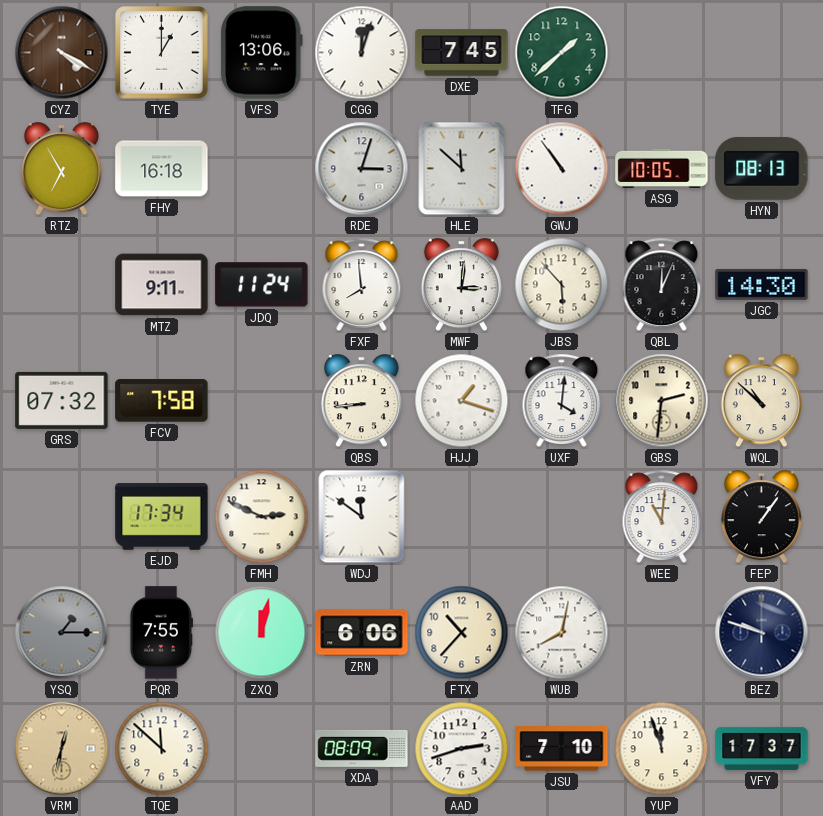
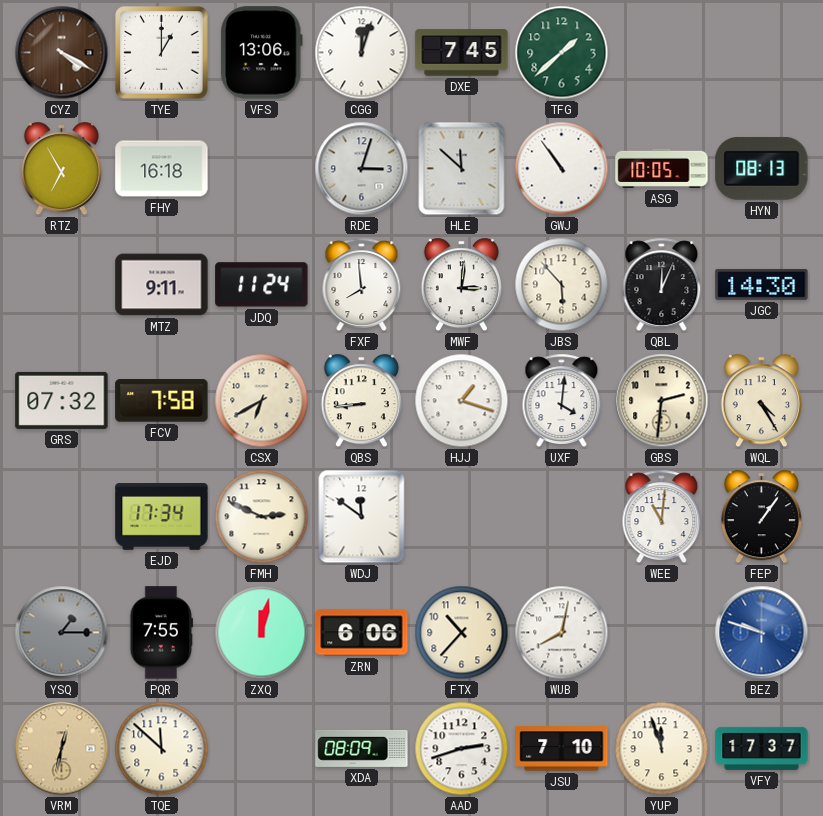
CSX: none -> 6:40 (262, 401)
WQL: 10:52 -> 4:25 (761, 401)
BEZ dial: navy -> blue (762, 633)
